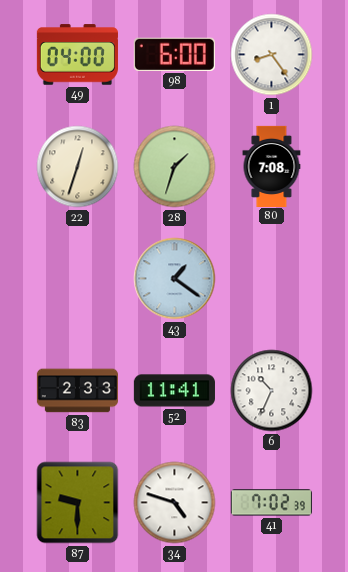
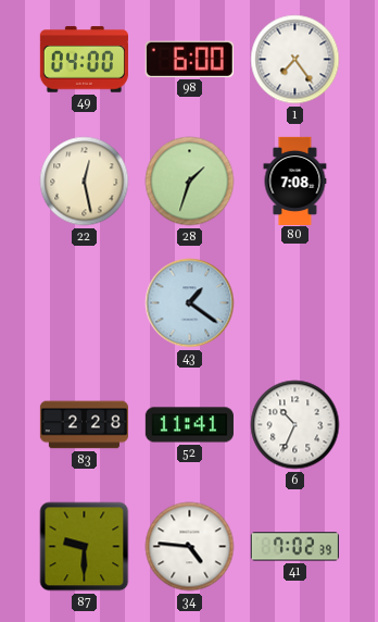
1: 8:24 -> 7:24 (295, 60)
22: 12:33 -> 12:28 (85, 182)
83: 2:33 -> 2:28 (84, 425)
34: 4:48 -> 4:46 (190, 547)
